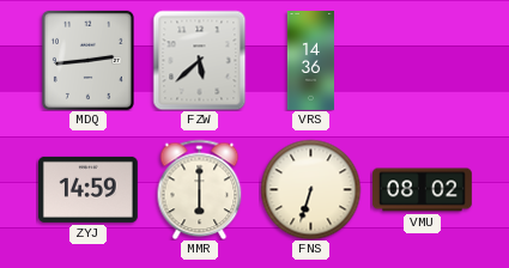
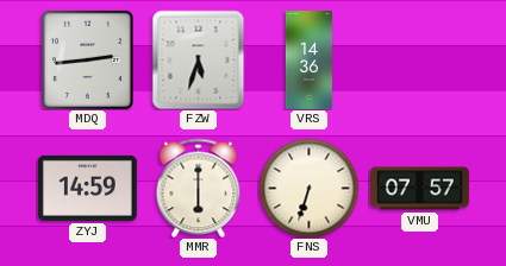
FZW: 5:38 -> 5:33 (199, 59)
VMU: 08:02 -> 07:57 (420, 189)
